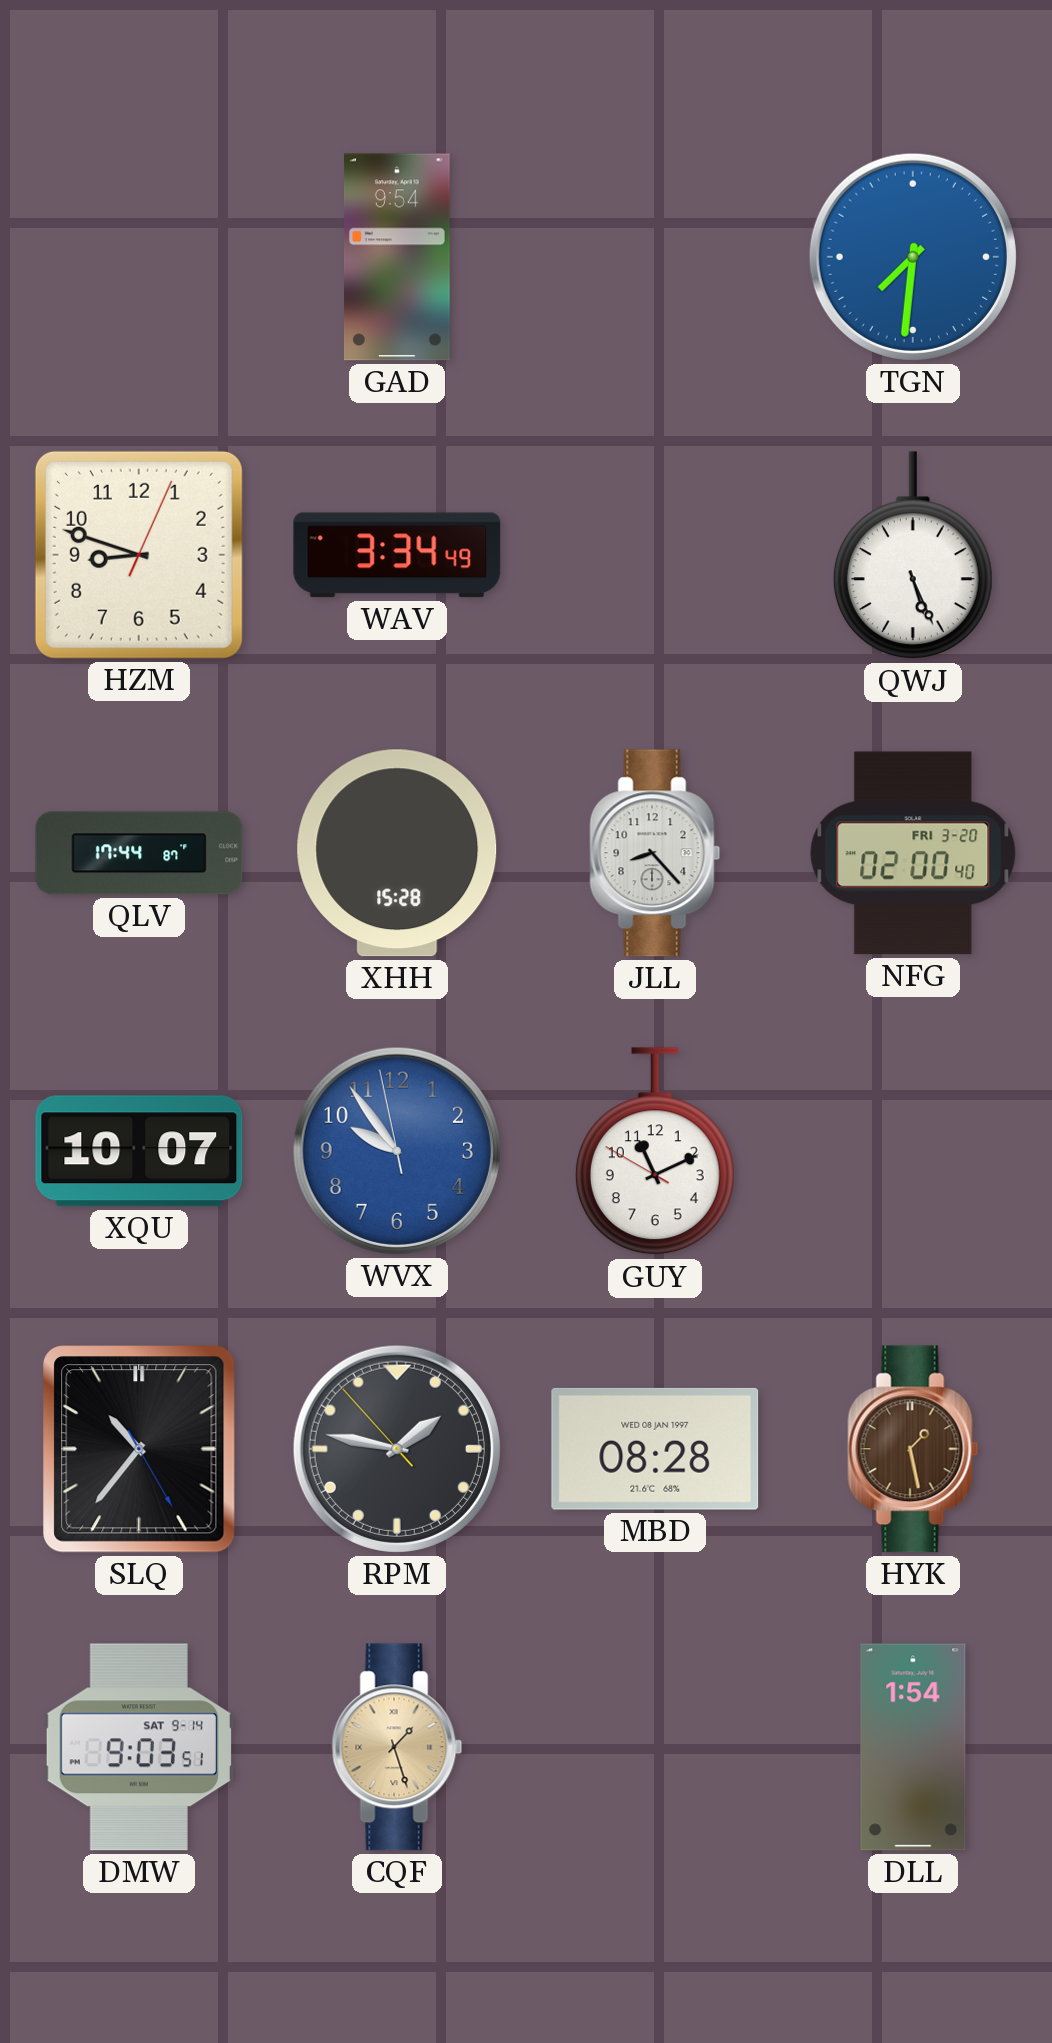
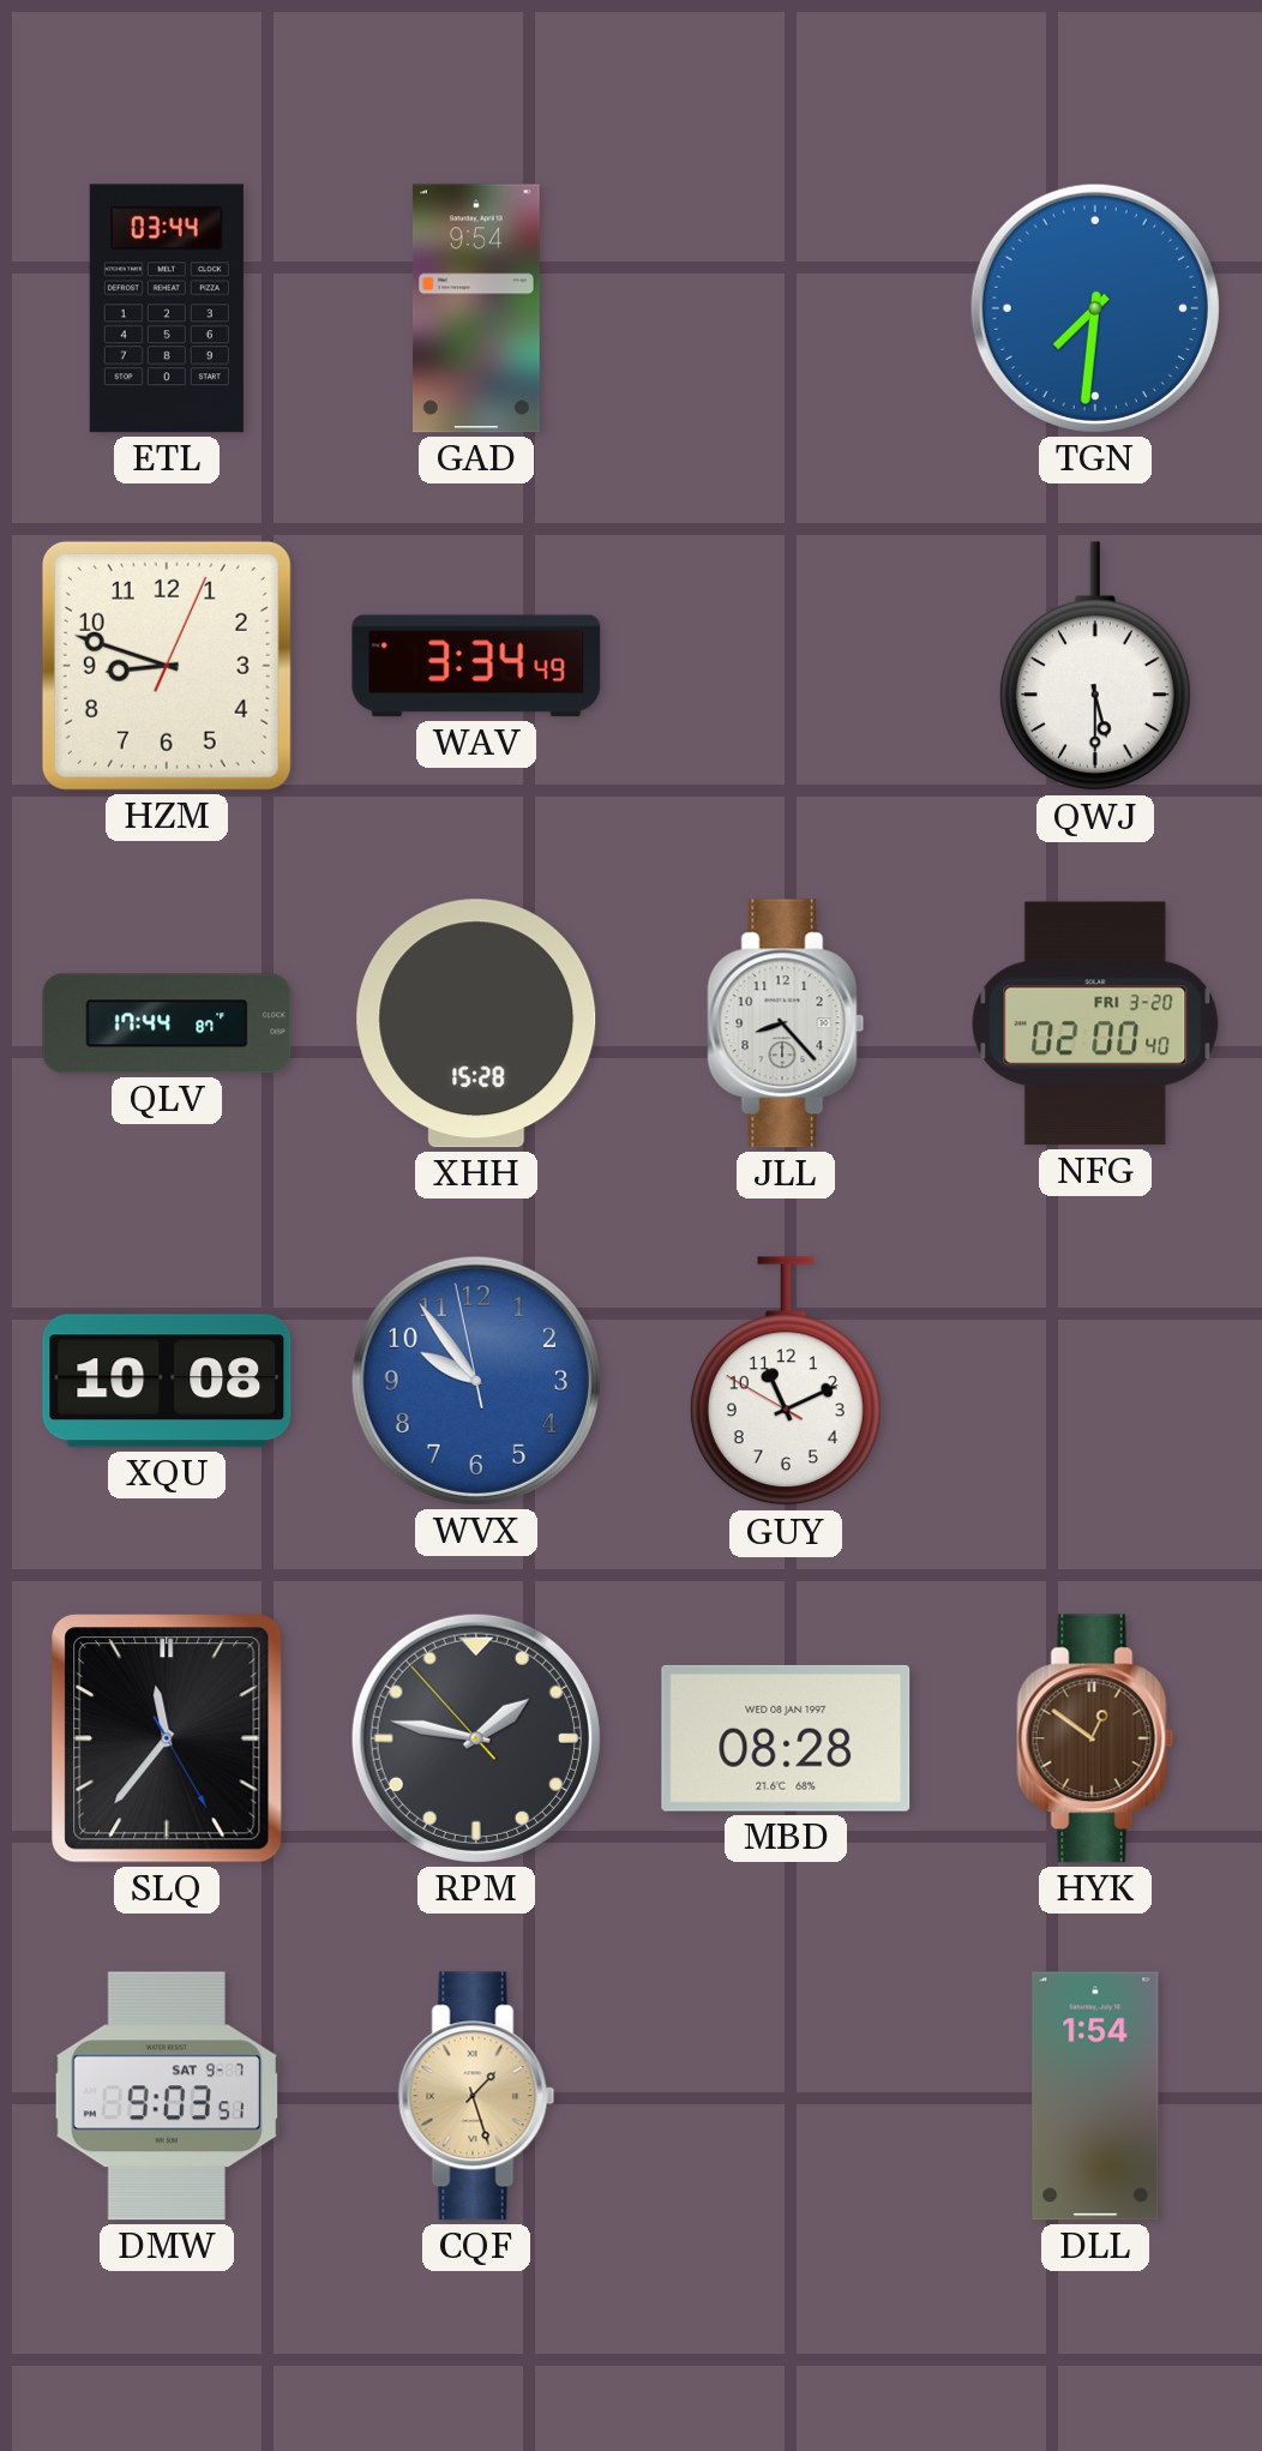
ETL: none -> 03:44 (167, 308)
QWJ: 5:26 -> 5:30 (1095, 667)
XQU: 10:07 -> 10:08 (167, 1381)
SLQ: 10:36 -> 11:36 (167, 1738)
HYK: 1:28 -> 12:51 (1095, 1738)
DMW date: SAT 9-14 -> SAT 9-7 (167, 2096)
